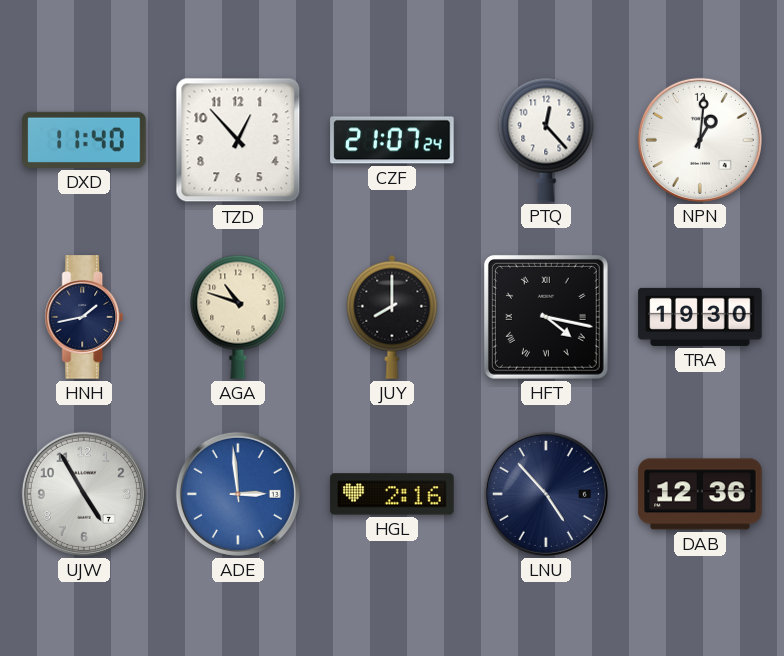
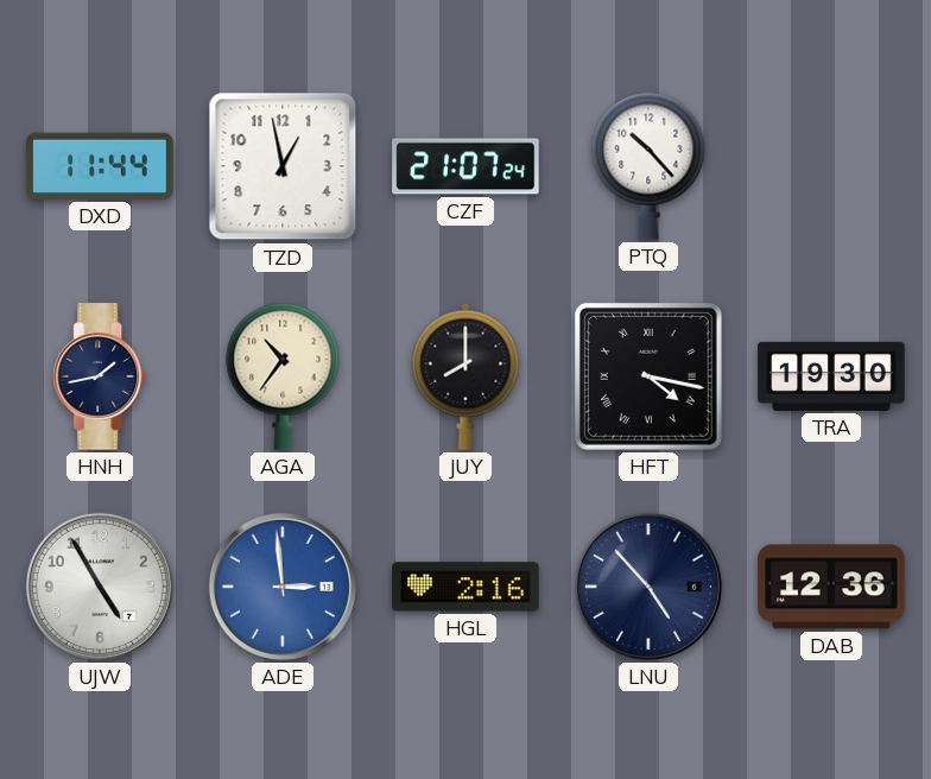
DXD: 11:40 -> 11:44 (100, 166)
TZD: 12:53 -> 12:58 (283, 166)
PTQ: 12:23 -> 10:23 (648, 166)
NPN: 1:01 -> none (700, 140)
AGA: 10:48 -> 10:36 (283, 376)
